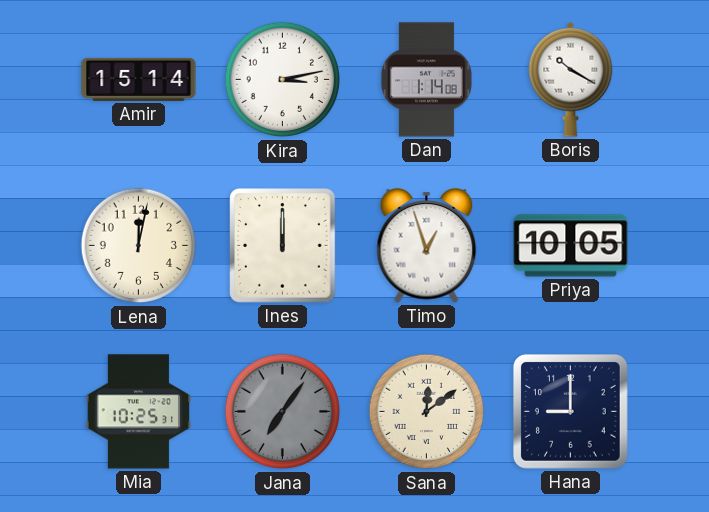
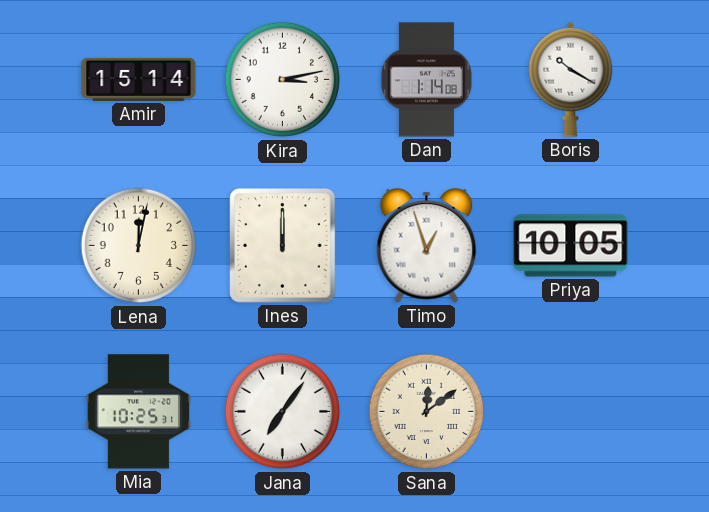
Jana dial: grey -> white (283, 412)
Hana: 9:00 -> none (571, 412)
